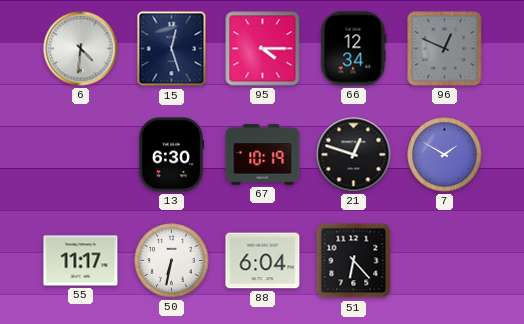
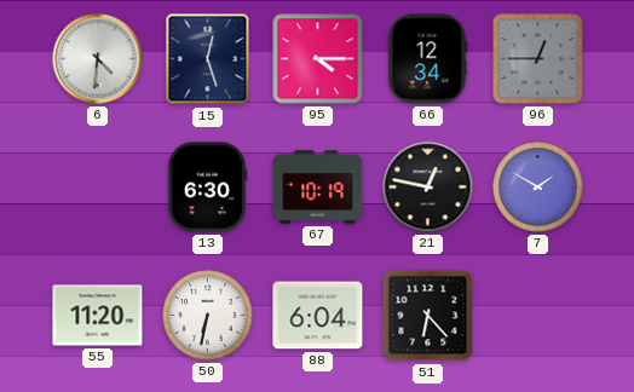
96: 12:49 -> 12:45 (538, 59)
21: 12:48 -> 12:47 (428, 188)
55: 11:17 -> 11:20 (98, 316)
